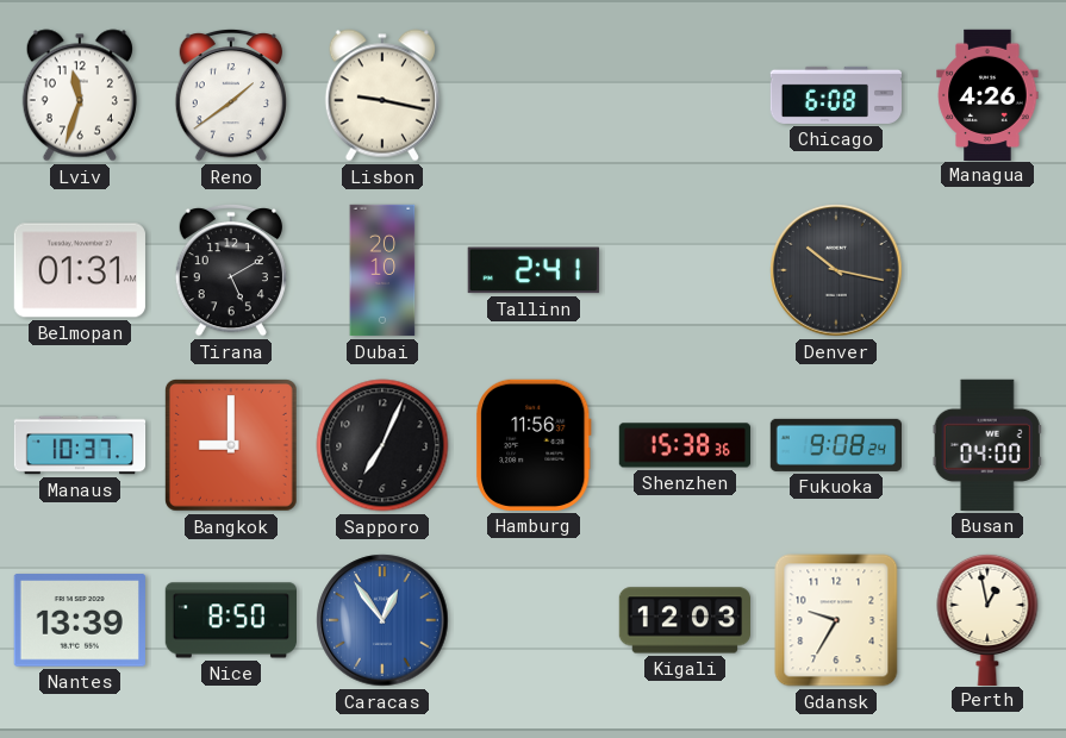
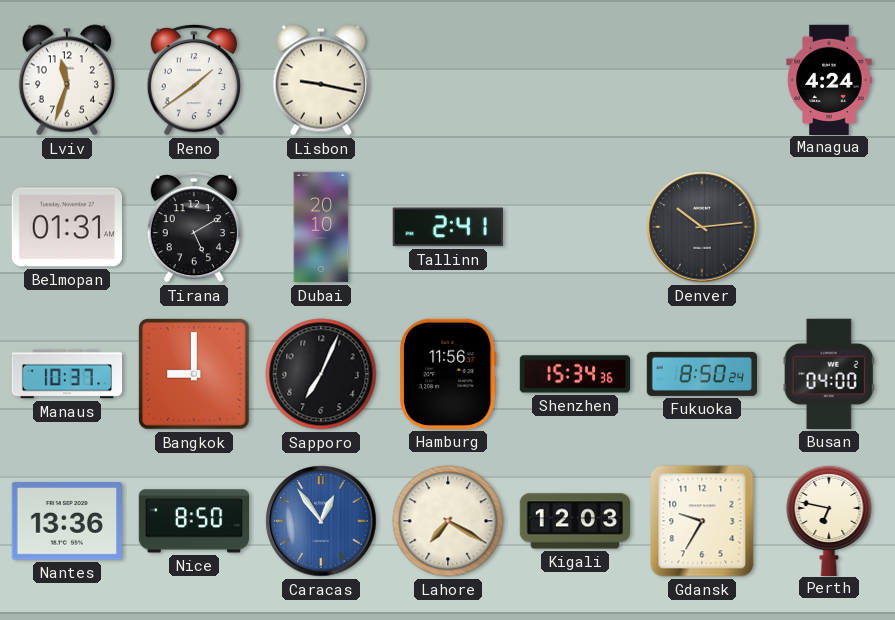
Chicago: 6:08 -> none (835, 95)
Managua: 4:26 -> 4:24 (829, 79)
Denver: 10:17 -> 10:14 (702, 227)
Shenzhen: 15:38 -> 15:34 (574, 374)
Fukuoka: 9:08 -> 8:50 (701, 374)
Nantes: 13:39 -> 13:36 (67, 521)
Lahore: none -> 7:20 (448, 521)
Perth: 12:58 -> 6:47 (829, 520)
